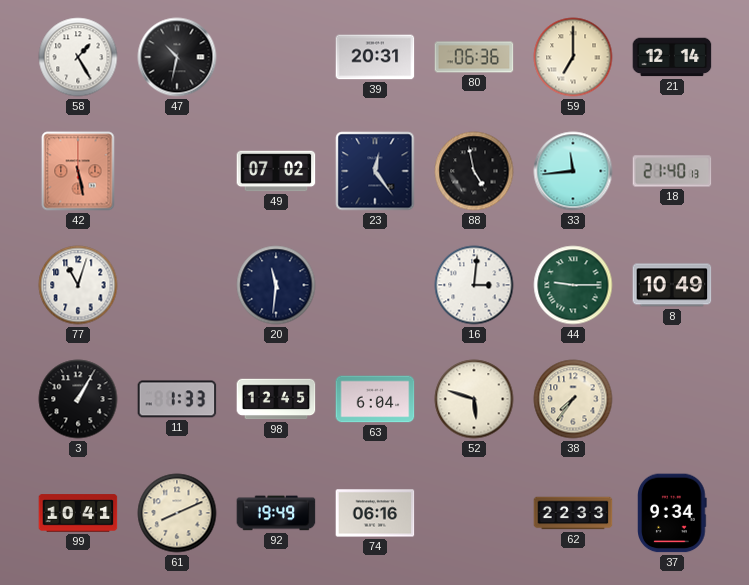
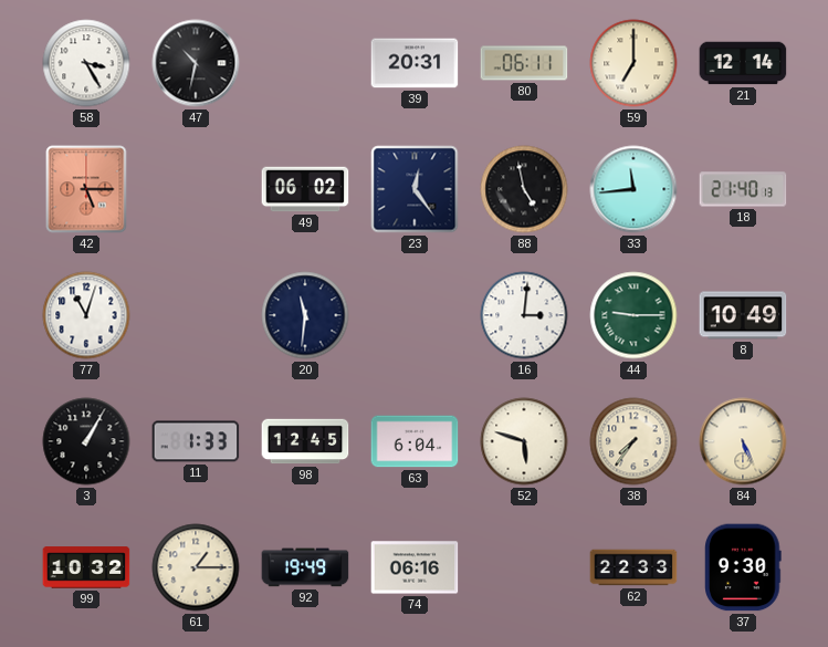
58: 1:25 -> 3:25 (86, 63)
80: 06:36 -> 06:11 (524, 63)
42: 5:28 -> 5:15 (86, 189)
49: 07:02 -> 06:02 (305, 189)
84: none -> 5:26 (743, 441)
99: 10:41 -> 10:32 (86, 567)
61: 8:11 -> 1:15 (196, 567)
37: 9:34 -> 9:30 (743, 567)
